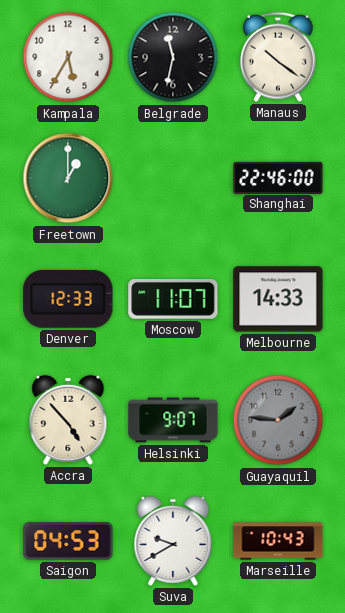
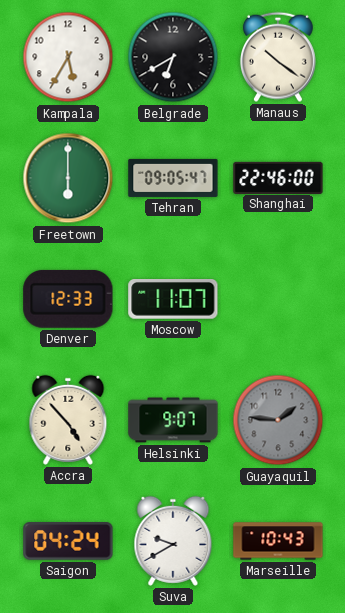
Belgrade: 11:32 -> 6:40 (173, 57)
Freetown: 1:00 -> 6:00 (68, 178)
Tehran: none -> 09:05 (173, 178)
Melbourne: 14:33 -> none (278, 299)
Saigon: 04:53 -> 04:24 (68, 541)
